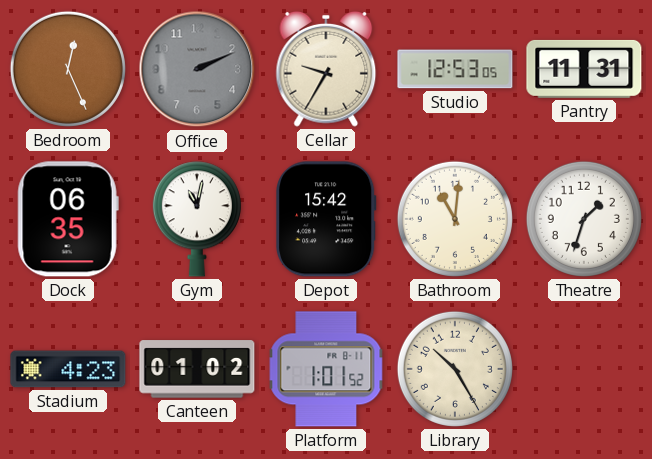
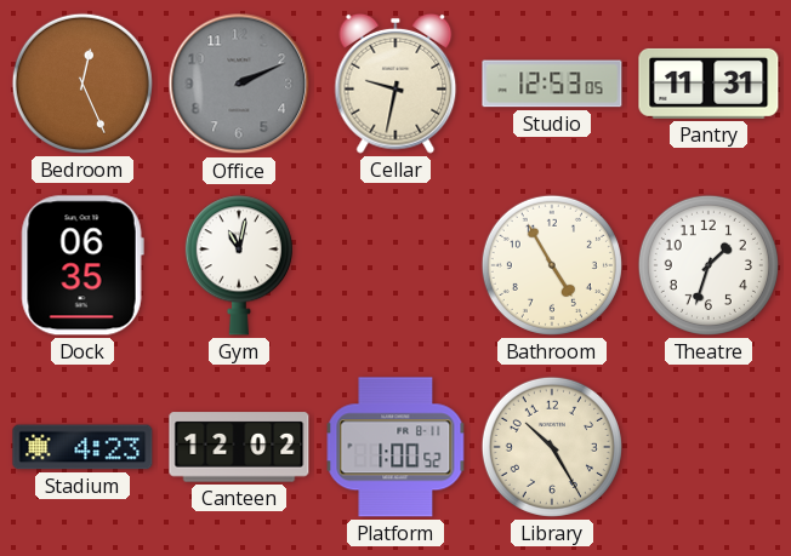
Cellar: 9:35 -> 9:32 (395, 84)
Depot: 15:42 -> none (326, 219)
Bathroom: 11:01 -> 4:55 (552, 265)
Canteen: 01:02 -> 12:02 (239, 447)
Platform: 1:01 -> 1:00 (395, 447)
